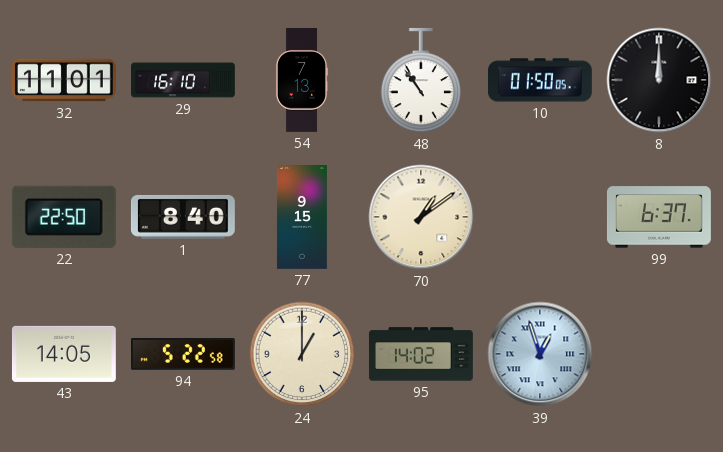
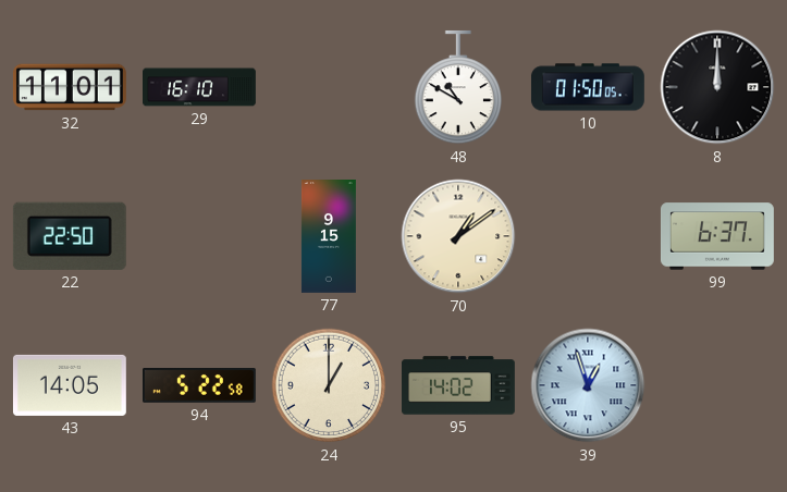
54: 7:13 -> none (302, 81)
48: 10:54 -> 10:50 (457, 87)
1: 8:40 -> none (183, 217)
